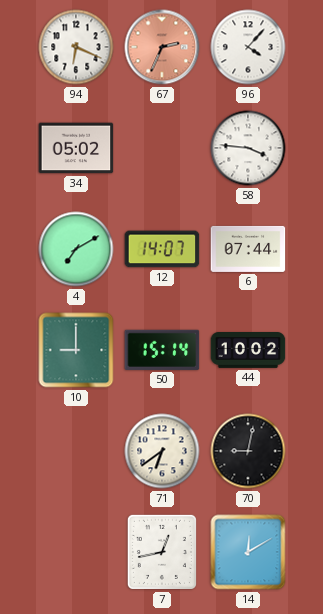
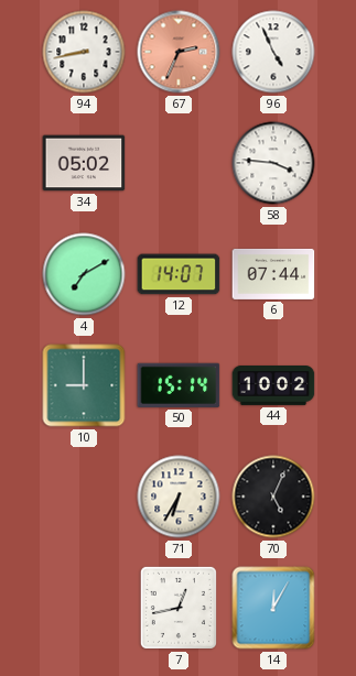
94: 6:19 -> 8:43 (84, 52)
96: 4:07 -> 4:56 (273, 52)
71: 6:39 -> 6:35 (179, 497)
70: 9:02 -> 5:04 (273, 497)
14: 12:10 -> 12:05 (273, 608)
